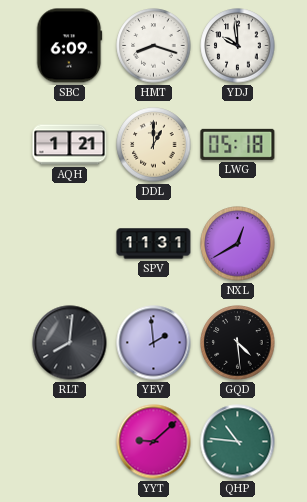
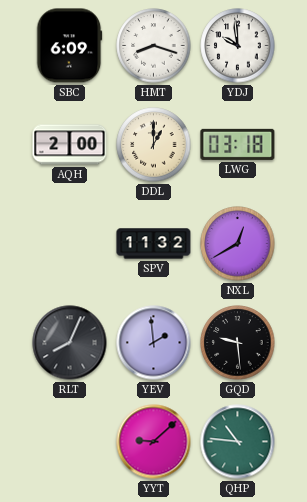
AQH: 1:21 -> 2:00 (70, 145)
LWG: 05:18 -> 03:18 (238, 144)
SPV: 11:31 -> 11:32 (154, 244)
RLT: 8:01 -> 8:04 (70, 343)
GQD: 4:29 -> 9:29 (238, 343)
